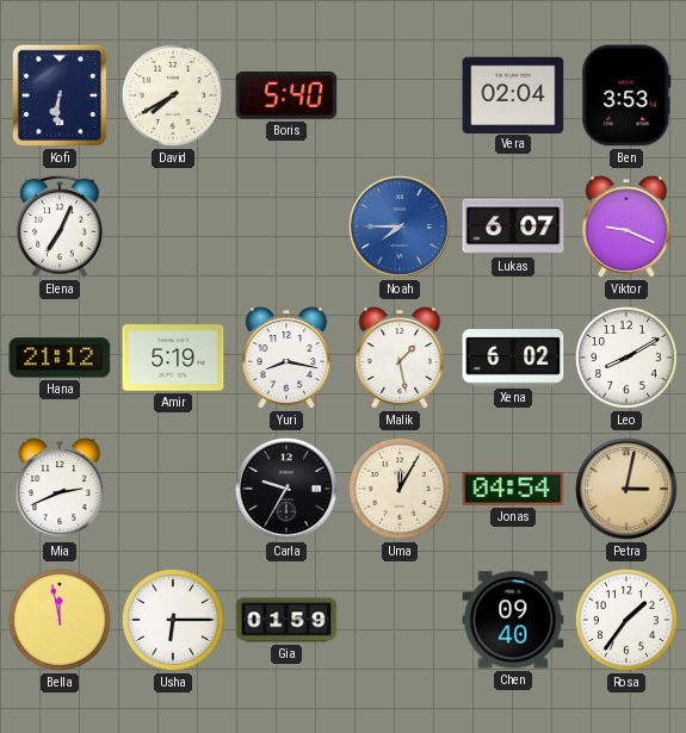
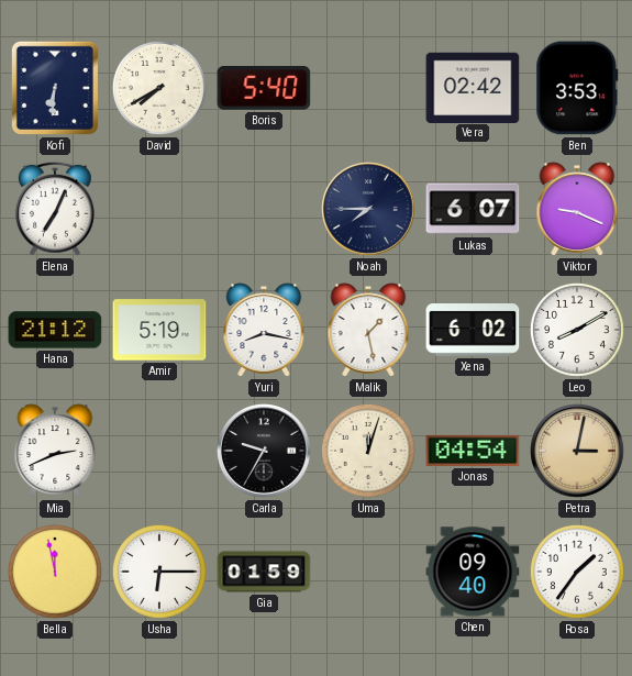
Vera: 02:04 -> 02:42 (473, 87)
Noah dial: blue -> navy (368, 209)
Uma: 12:05 -> 12:03 (368, 451)
